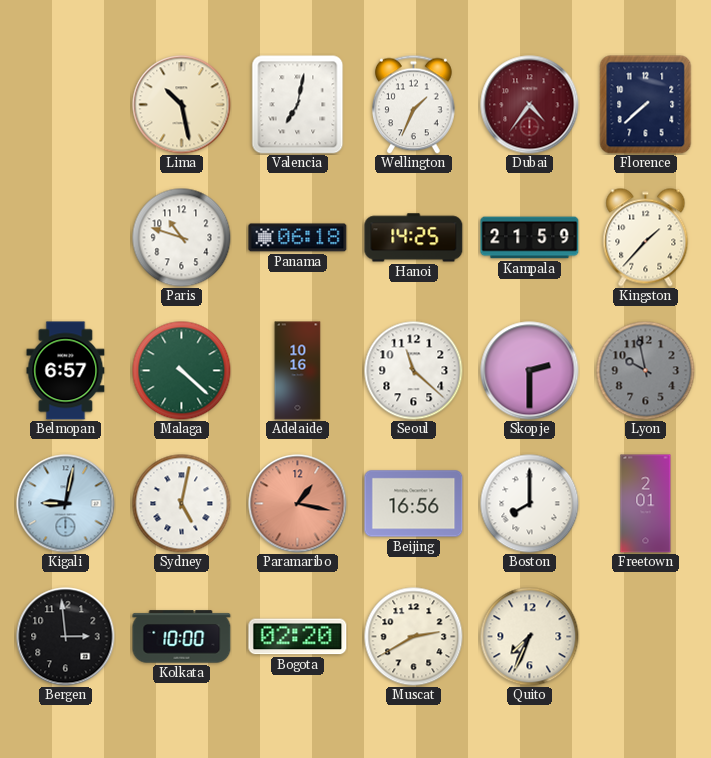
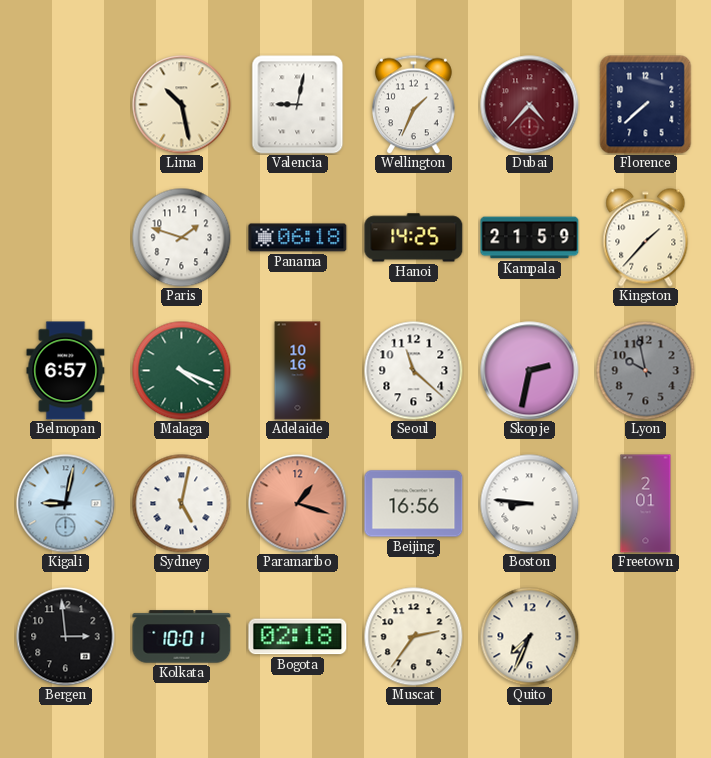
Valencia: 7:02 -> 9:02 (298, 105)
Dubai: 4:36 -> 4:37 (530, 105)
Paris: 10:48 -> 1:48 (182, 238)
Malaga: 4:22 -> 4:19 (182, 371)
Skopje: 2:30 -> 2:32 (530, 371)
Paramaribo: 1:17 -> 1:18 (298, 504)
Boston: 8:00 -> 8:46 (530, 504)
Kolkata: 10:00 -> 10:01 (182, 637)
Bogota: 02:20 -> 02:18 (298, 637)
Muscat: 2:40 -> 2:36 (414, 637)
